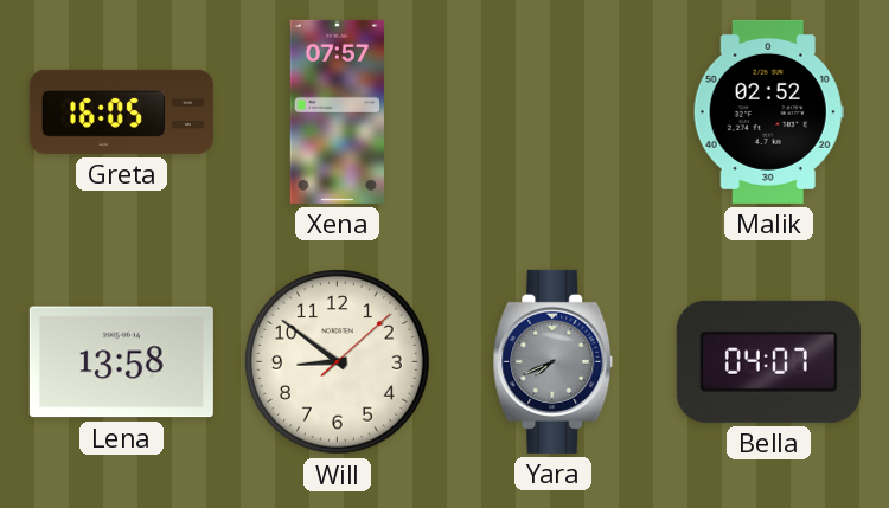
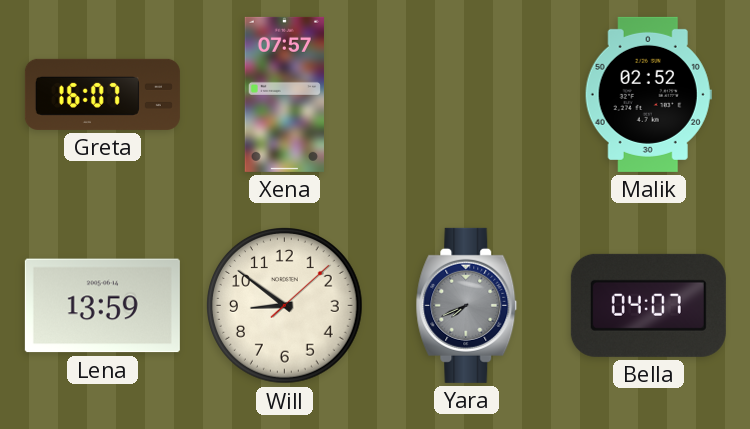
Greta: 16:05 -> 16:07 (102, 94)
Lena: 13:58 -> 13:59 (102, 306)
